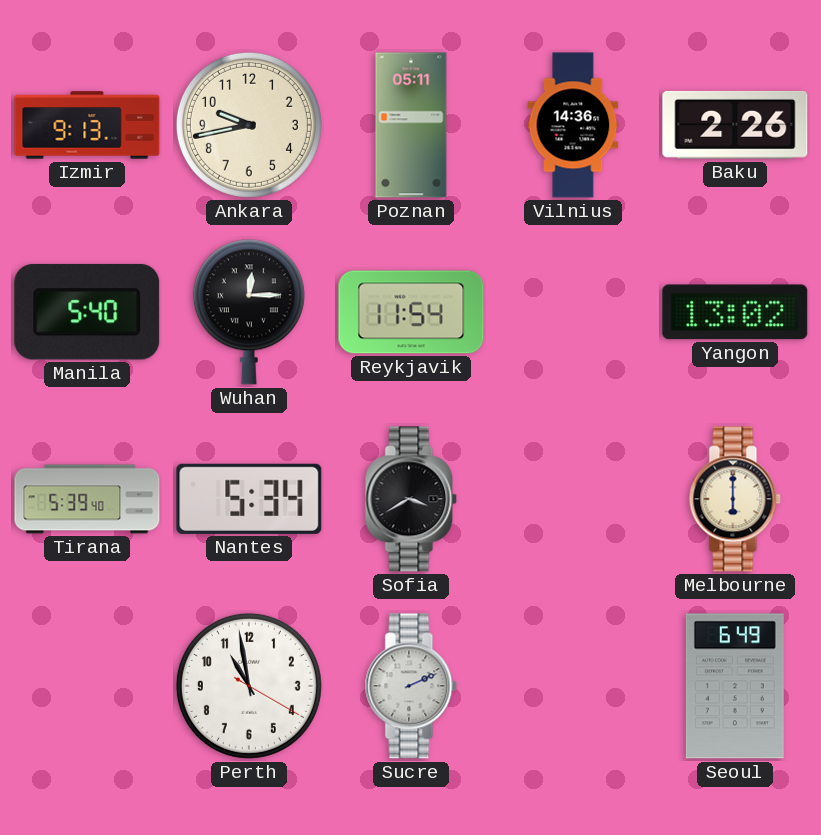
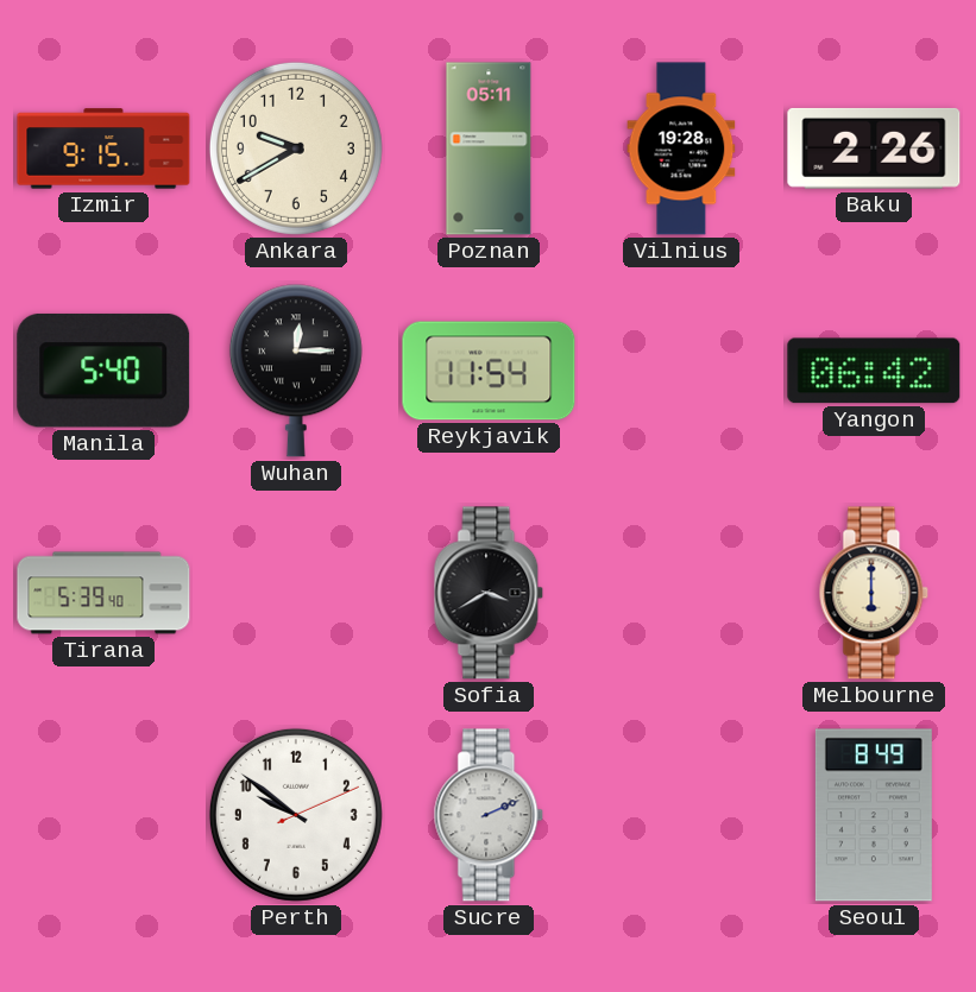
Izmir: 9:13 -> 9:15 (103, 149)
Ankara: 9:43 -> 9:40 (296, 149)
Vilnius: 14:36 -> 19:28 (681, 149)
Yangon: 13:02 -> 06:42 (874, 371)
Nantes: 5:34 -> none (249, 499)
Perth: 10:58 -> 9:51 (296, 815)
Seoul: 6:49 -> 8:49 (874, 815)
